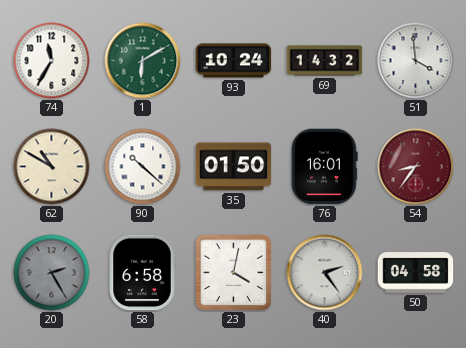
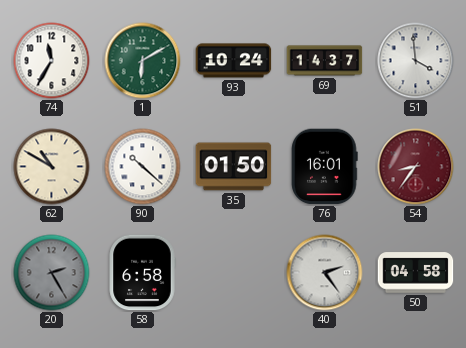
69: 14:32 -> 14:37 (325, 61)
23: 4:02 -> none (233, 272)
